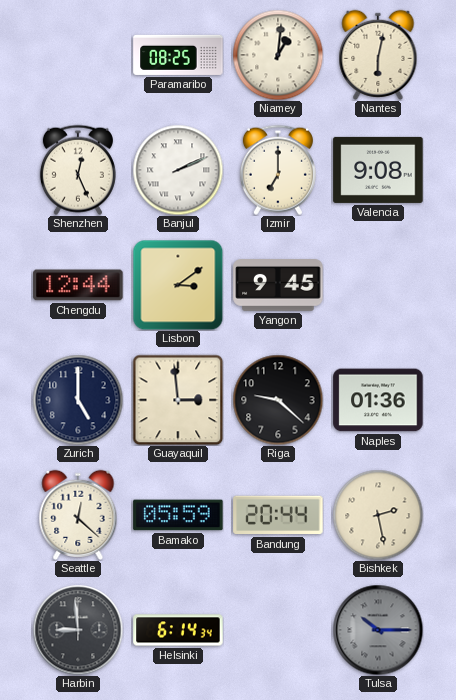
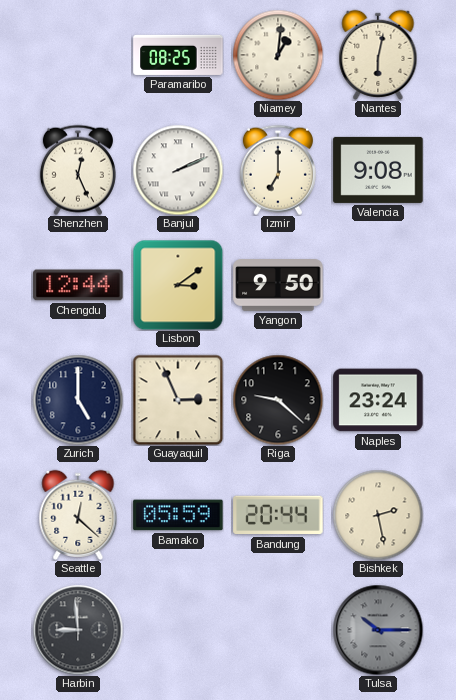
Yangon: 9:45 -> 9:50 (278, 286)
Guayaquil: 2:59 -> 2:56 (178, 400)
Naples: 01:36 -> 23:24 (378, 400)
Helsinki: 6:14 -> none (178, 630)
